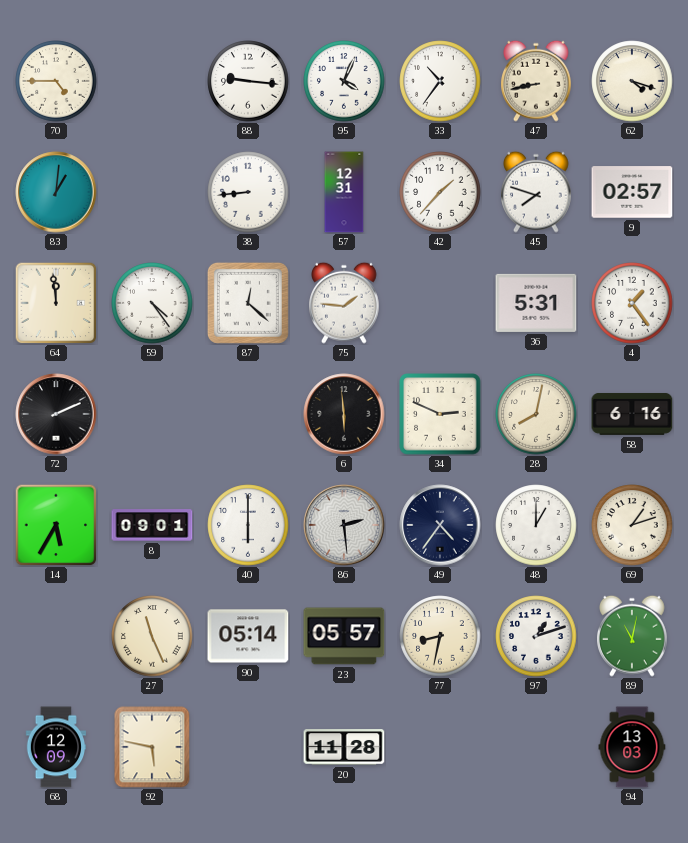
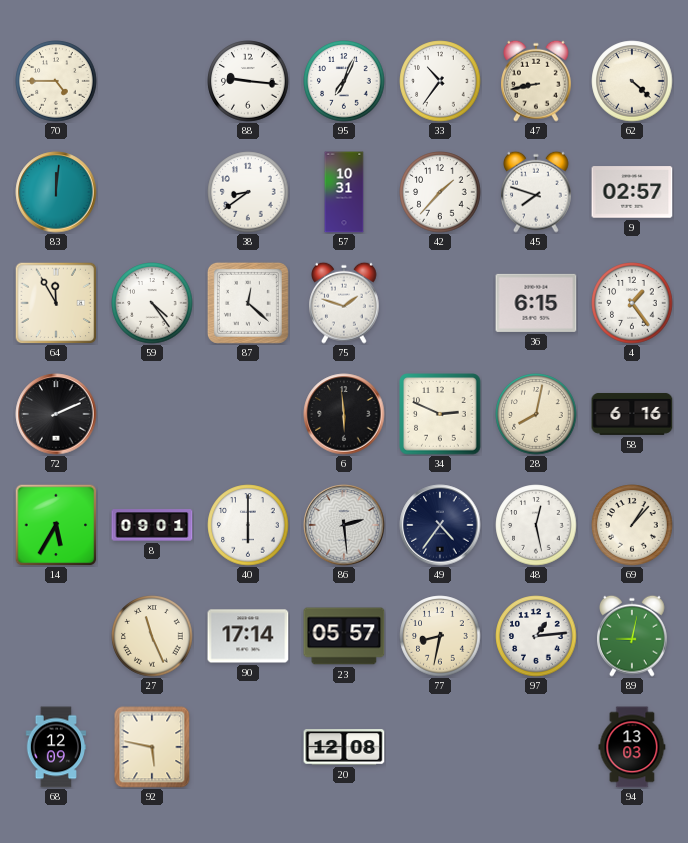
95: 4:04 -> 7:04 (344, 81)
62: 4:18 -> 4:22 (632, 81)
83: 1:01 -> 12:01 (56, 192)
38: 8:44 -> 8:39 (248, 192)
57: 12:31 -> 10:31 (344, 192)
64: 11:59 -> 11:55 (56, 303)
75: 1:46 -> 1:48 (345, 303)
36: 5:31 -> 6:15 (536, 303)
48: 1:00 -> 12:28 (536, 525)
69: 1:12 -> 1:07 (632, 525)
90: 05:14 -> 17:14 (248, 636)
97: 1:12 -> 1:14 (536, 636)
89: 11:02 -> 9:02 (633, 636)
20: 11:28 -> 12:08 (344, 747)
